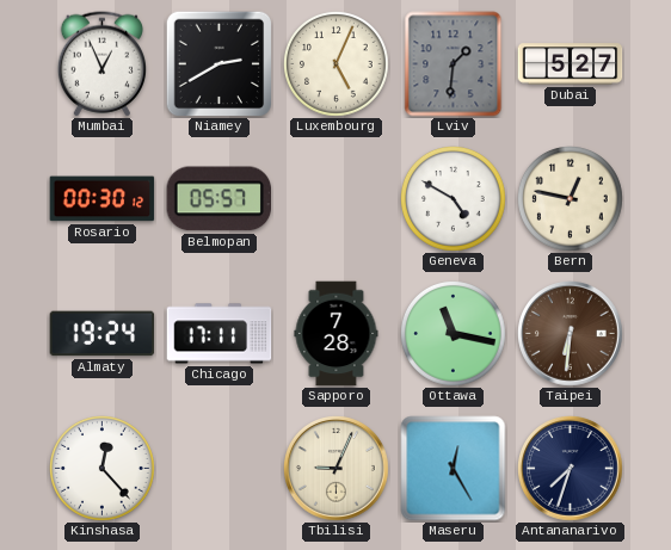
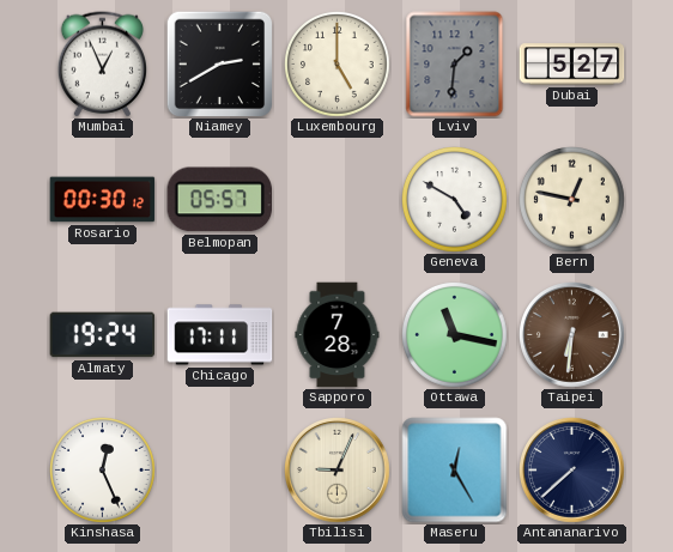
Luxembourg: 5:04 -> 5:00 (338, 65)
Kinshasa: 12:23 -> 12:26 (103, 471)
Antananarivo: 7:33 -> 7:38 (572, 471)
